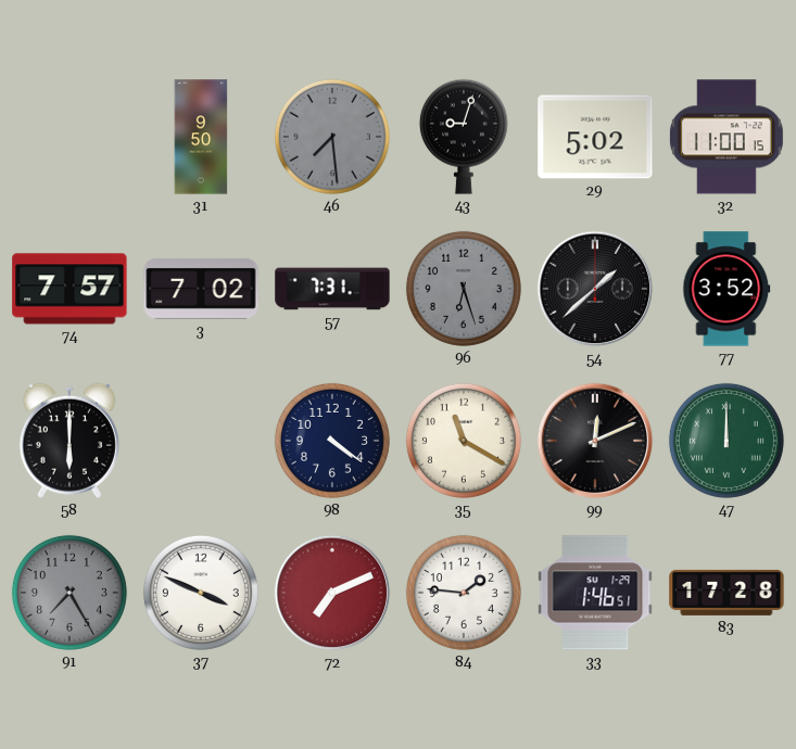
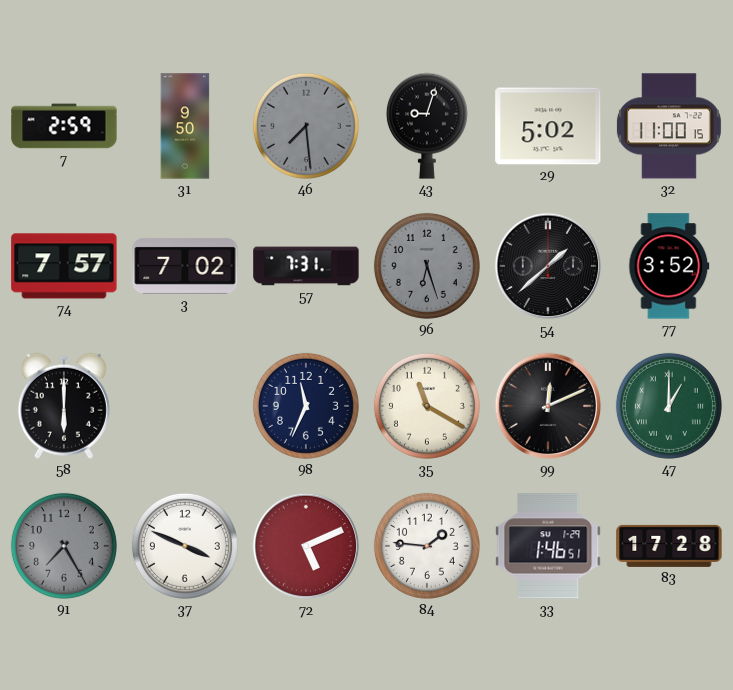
7: none -> 2:59 (64, 126)
98: 4:21 -> 11:34 (306, 406)
47: 12:00 -> 1:00 (669, 406)
72: 7:11 -> 5:11 (306, 546)
